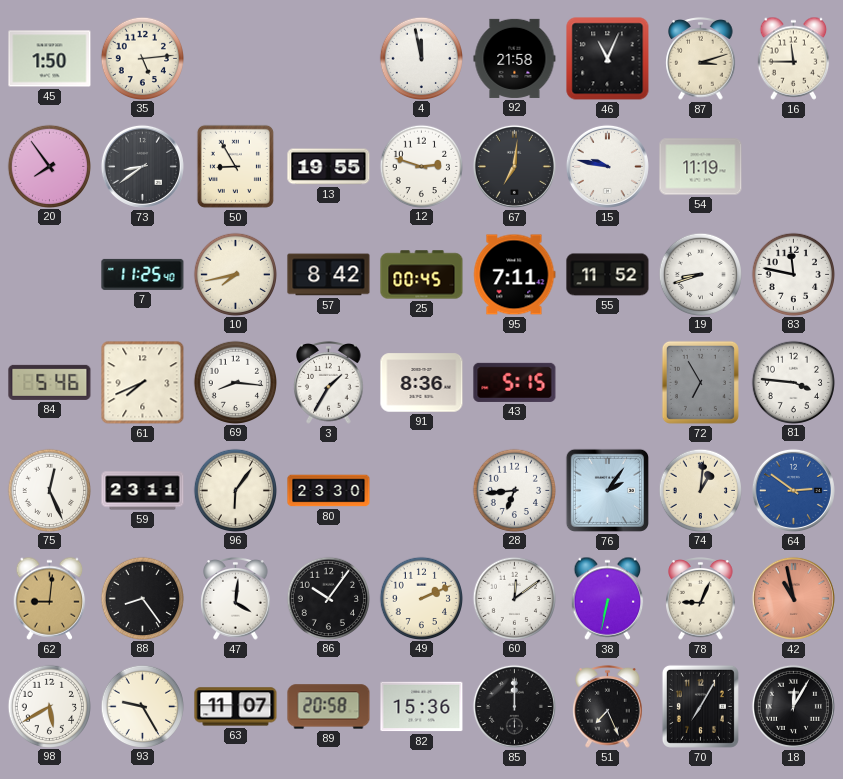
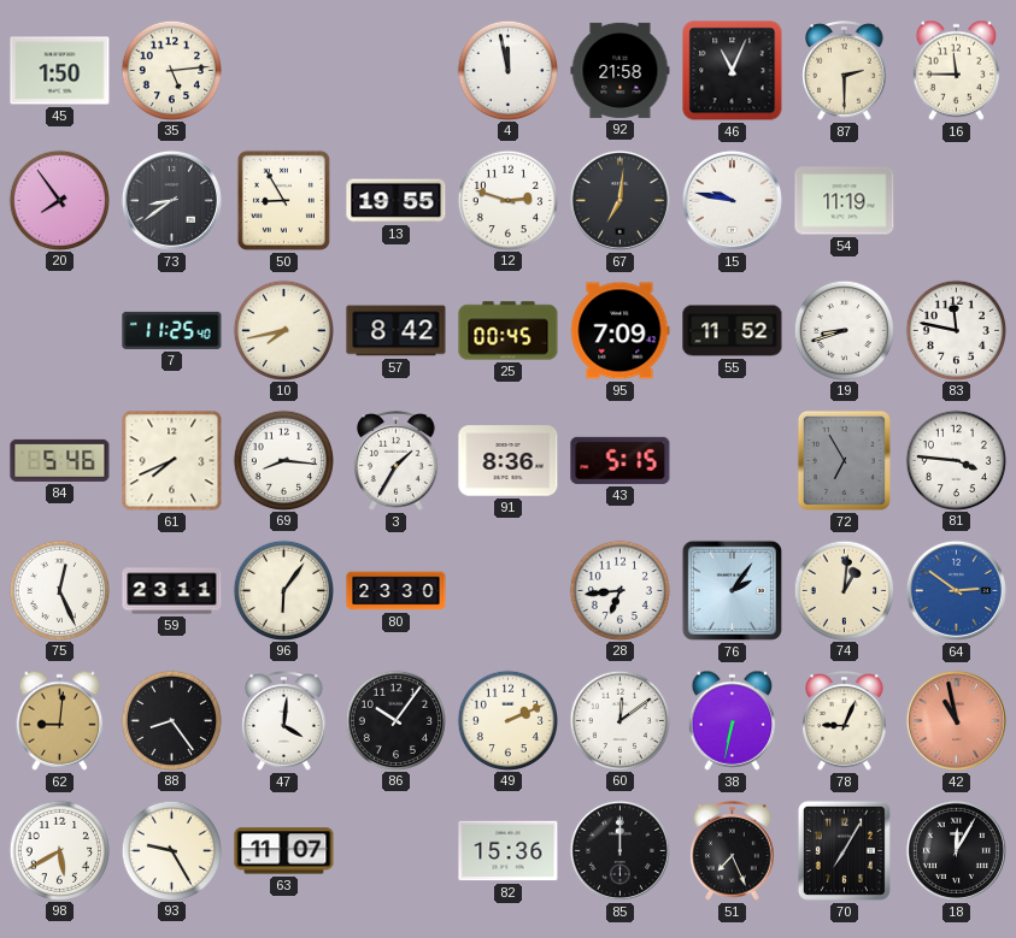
87: 3:12 -> 2:30 (845, 71)
95: 7:11 -> 7:09 (621, 331)
89: 20:58 -> none (329, 707)
